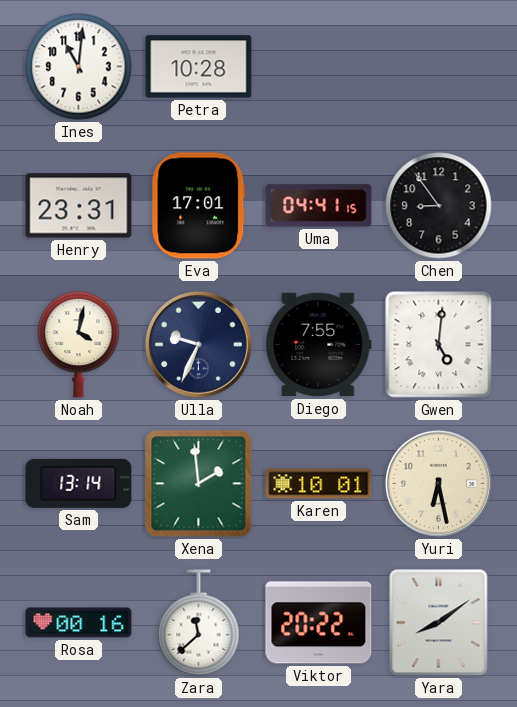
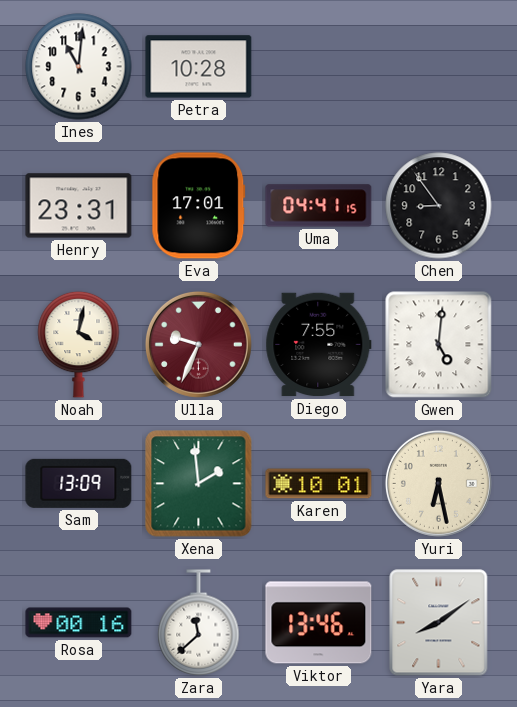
Ulla dial: navy -> burgundy (198, 344)
Sam: 13:14 -> 13:09 (79, 483)
Viktor: 20:22 -> 13:46 (319, 623)
